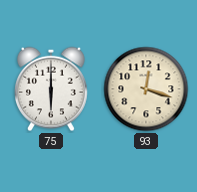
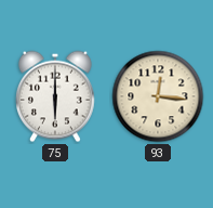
93: 12:18 -> 12:16 (158, 96)
